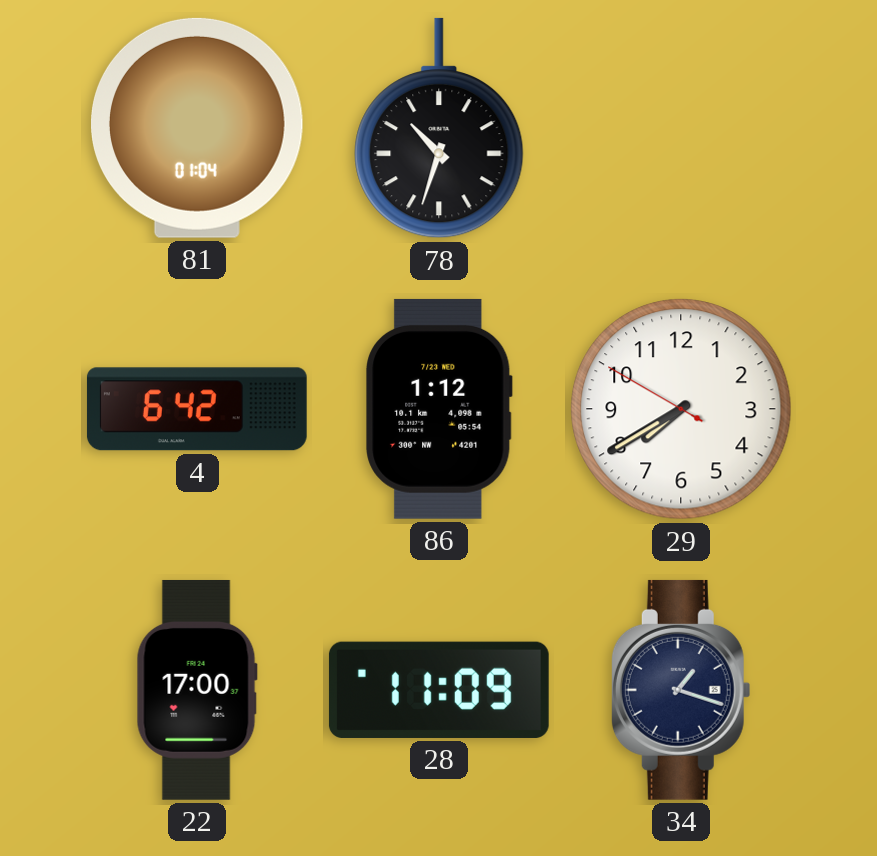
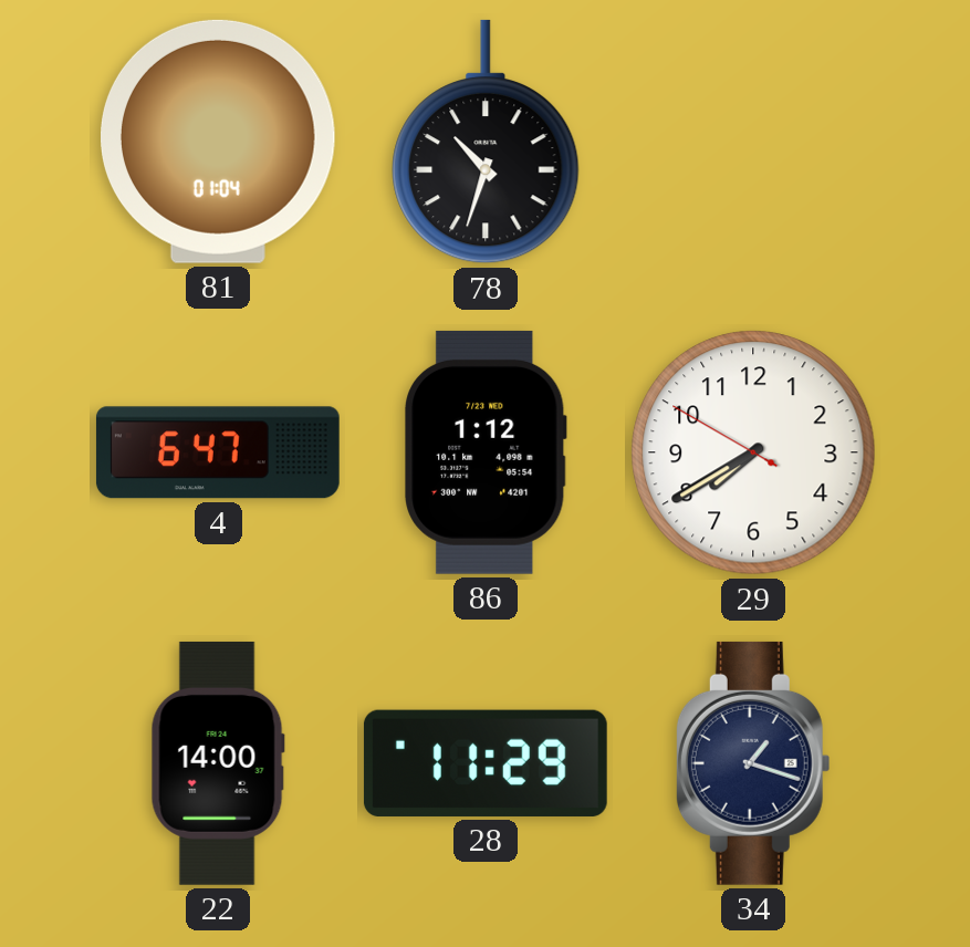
4: 6:42 -> 6:47 (218, 452)
22: 17:00 -> 14:00 (218, 763)
28: 11:09 -> 11:29 (486, 763)
